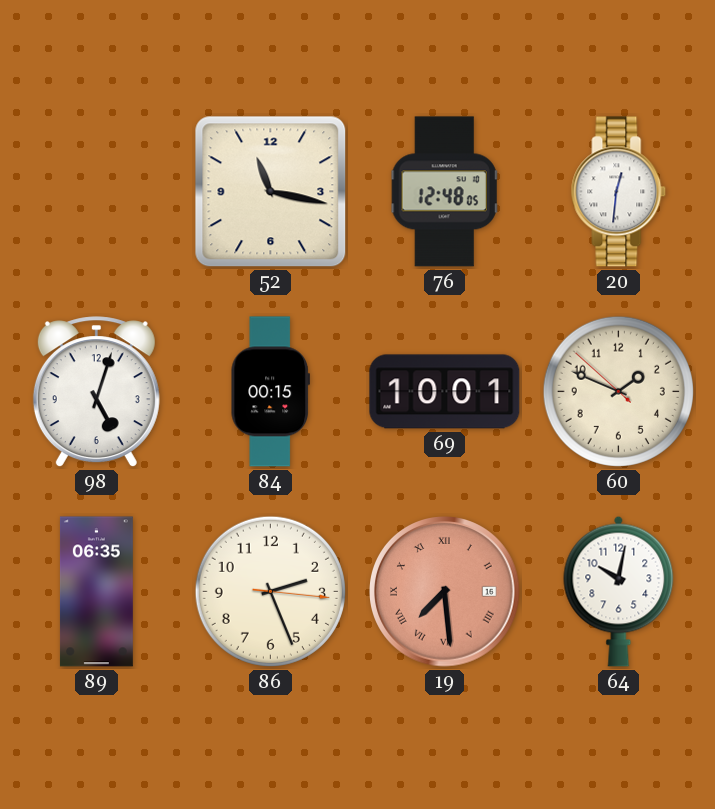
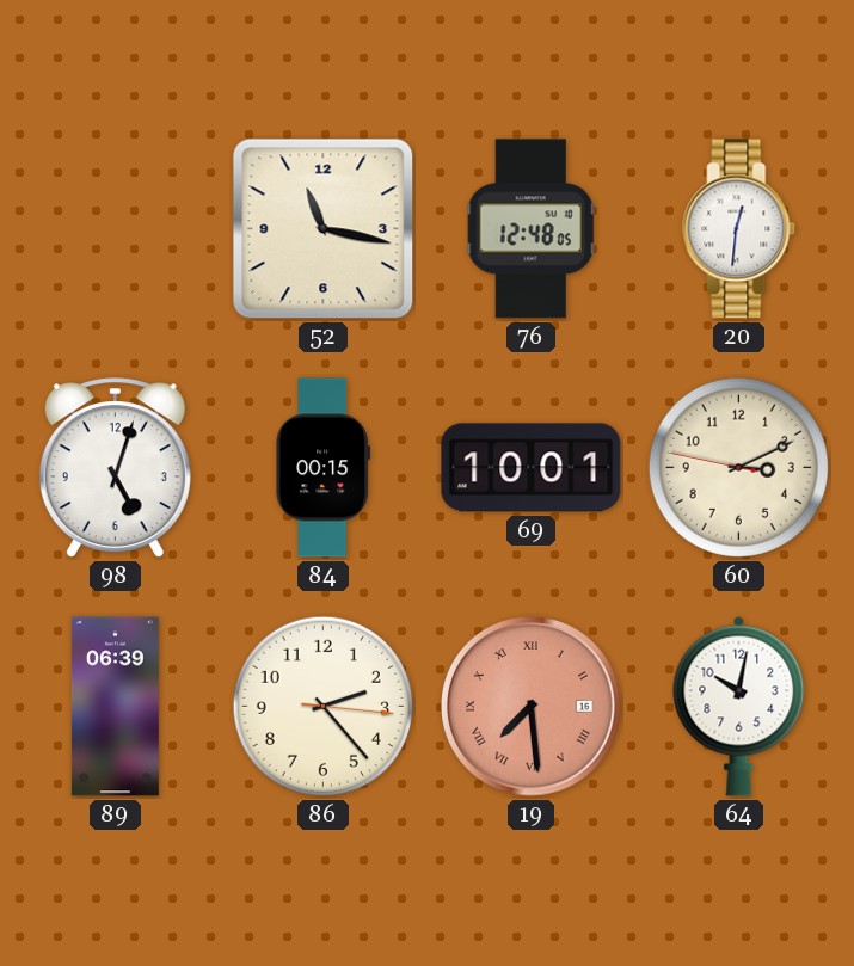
60: 1:48 -> 3:10 (738, 467)
89: 06:35 -> 06:39 (115, 707)
86: 2:26 -> 2:23 (322, 706)
